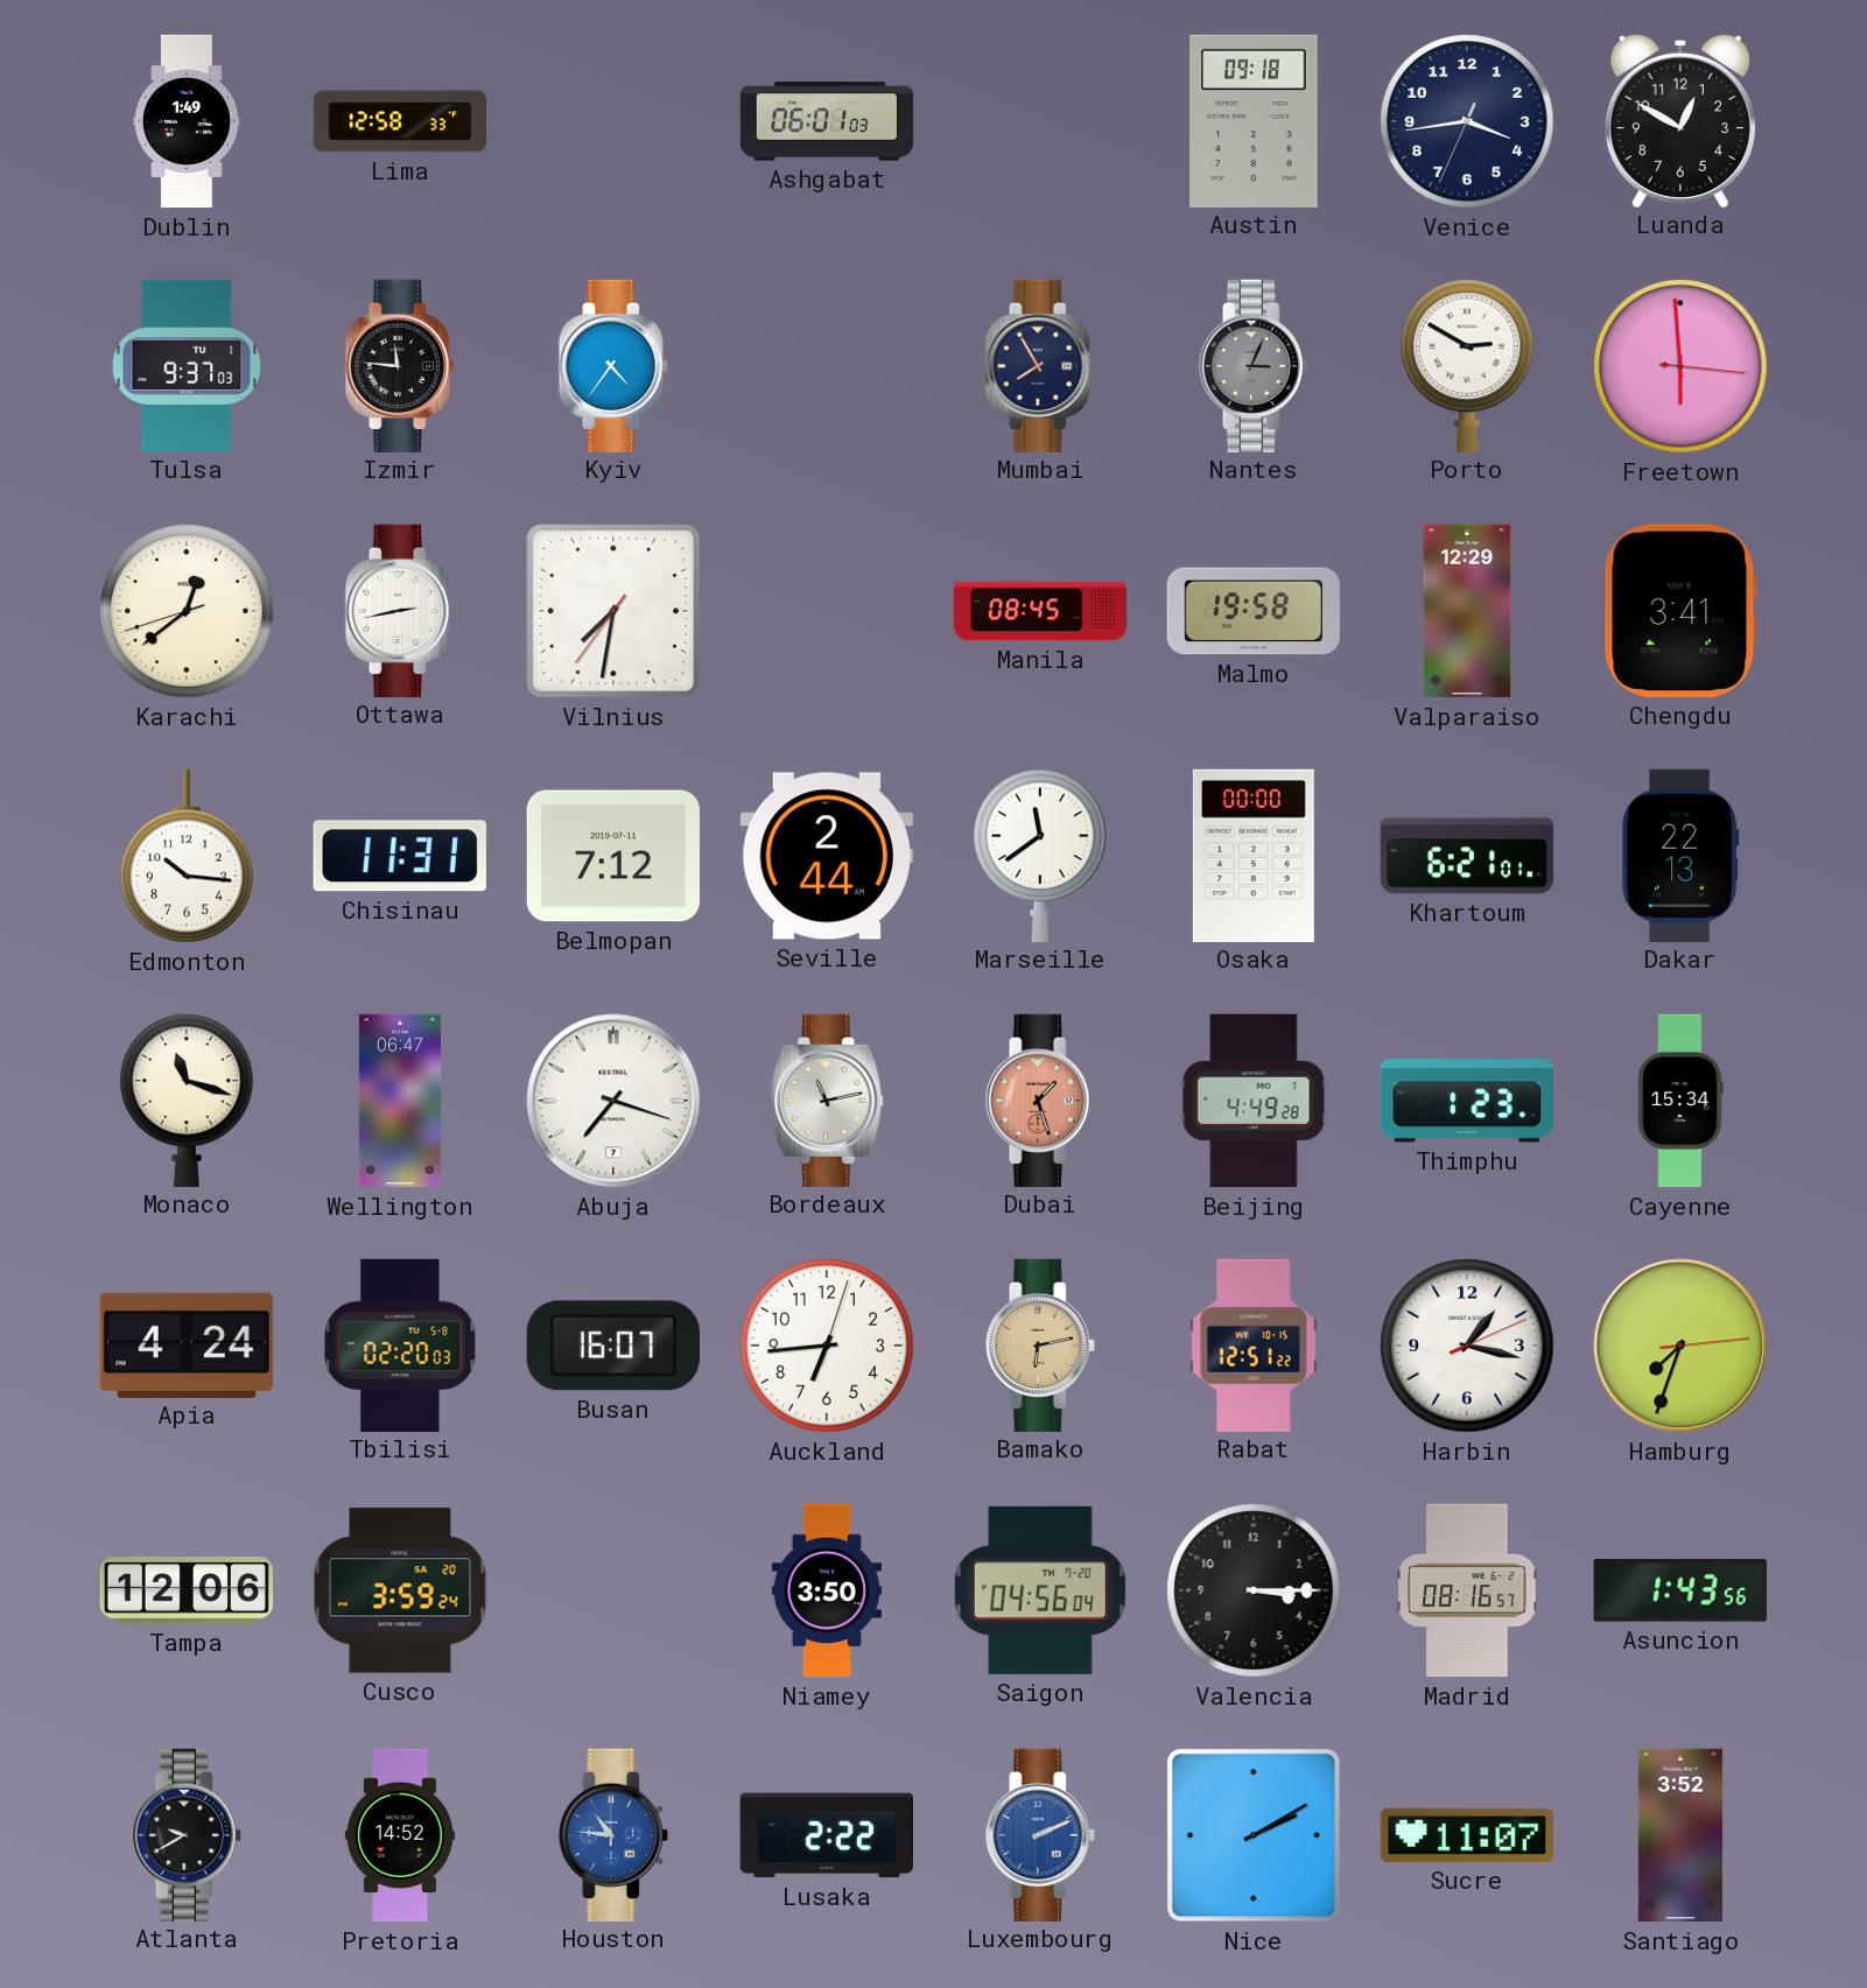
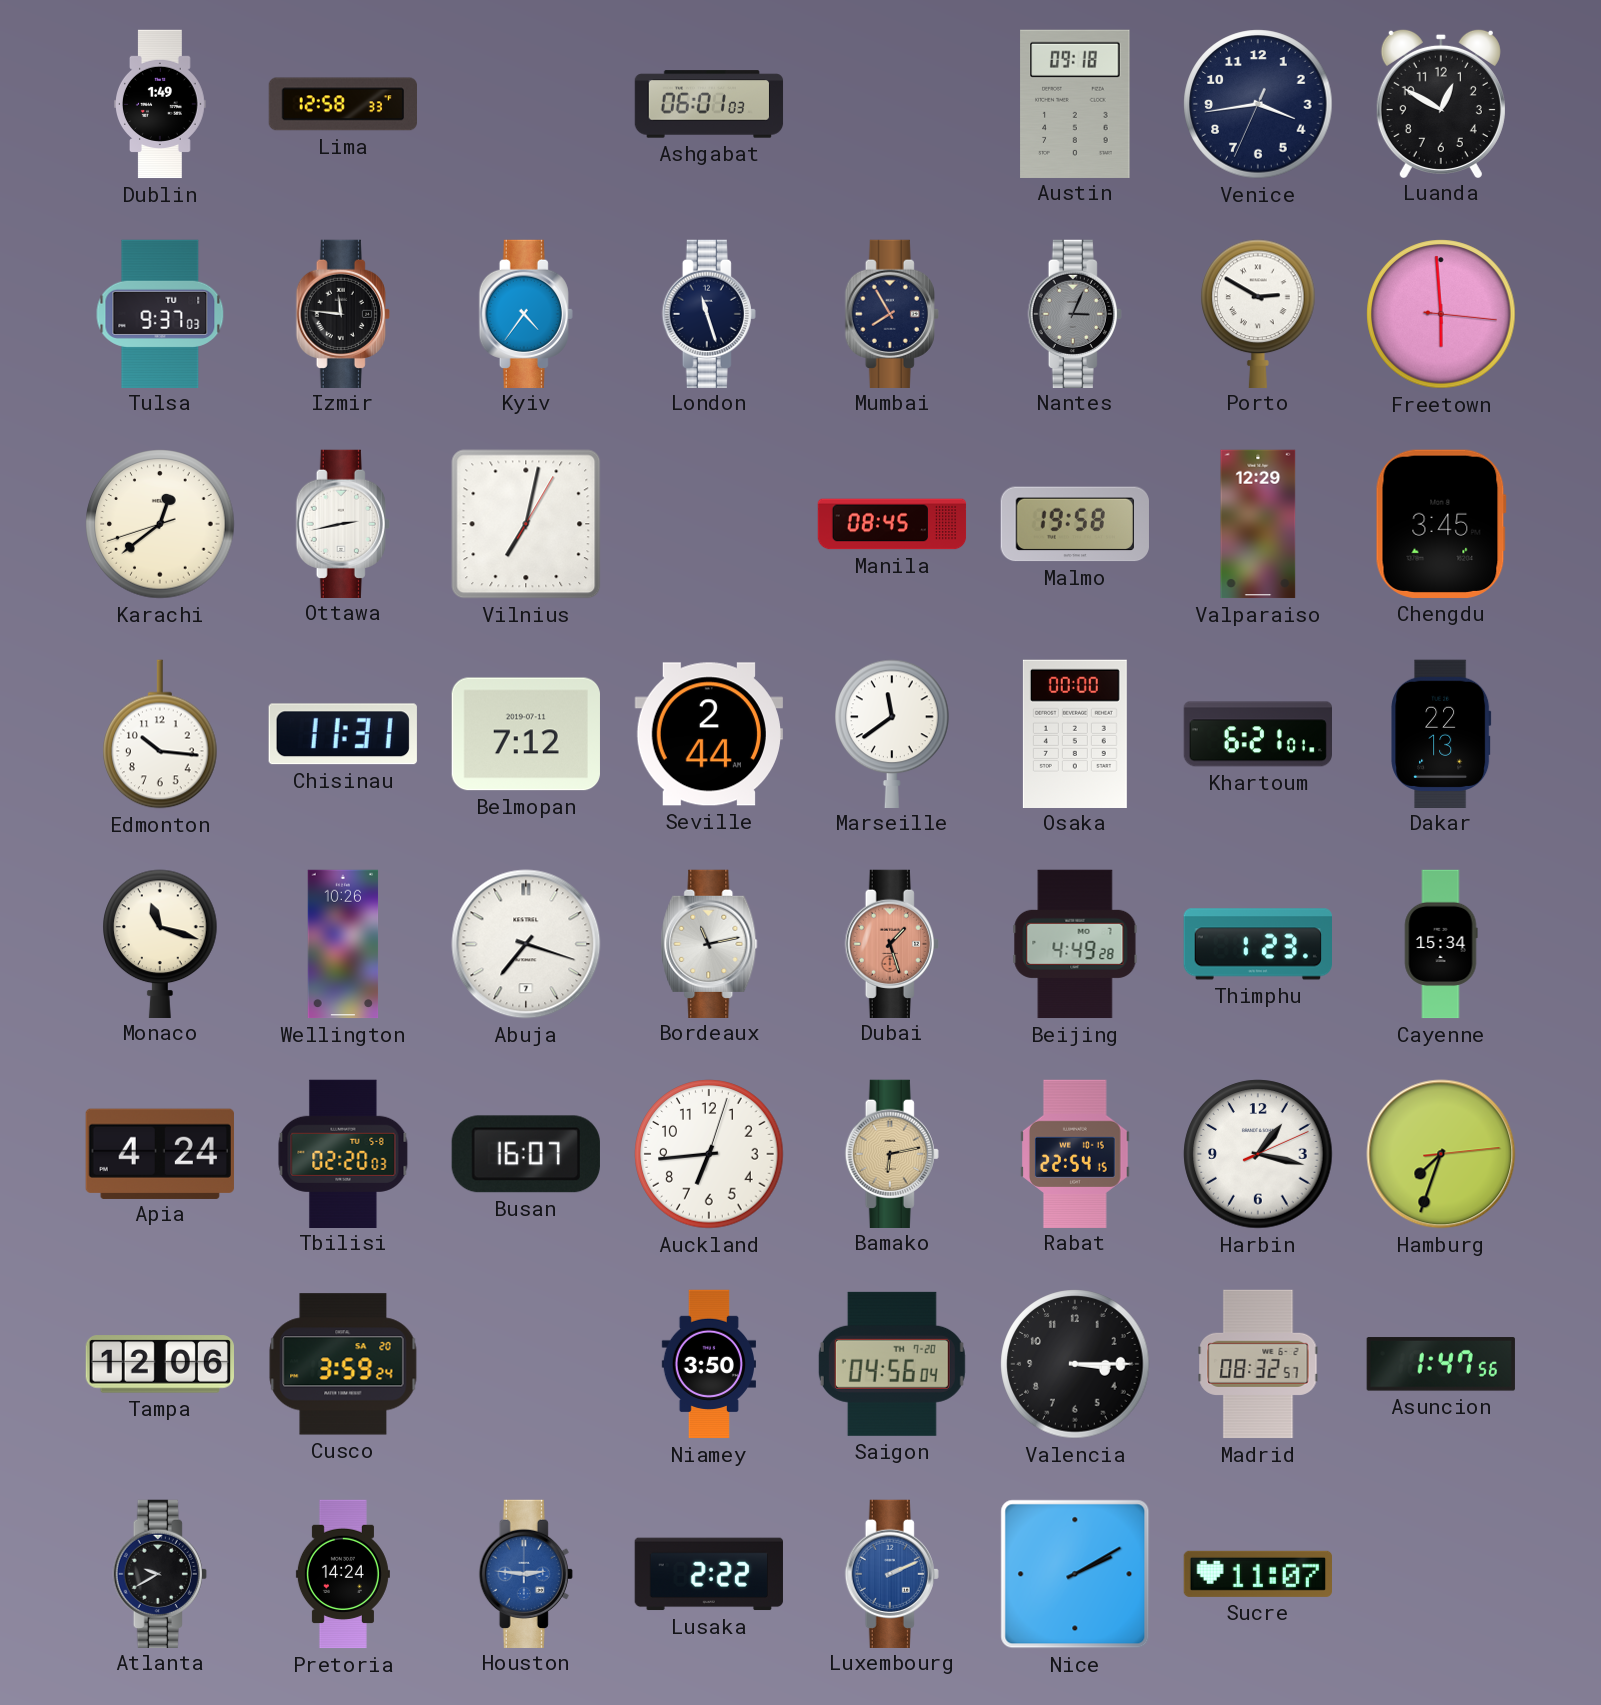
London: none -> 11:27 (709, 313)
Vilnius: 7:31 -> 7:02 (526, 524)
Chengdu: 3:41 -> 3:45 (1441, 524)
Wellington: 06:47 -> 10:26 (343, 944)
Rabat: 12:51 -> 22:54 (1076, 1153)
Madrid: 08:16 -> 08:32 (1258, 1364)
Asuncion: 1:43 -> 1:47 (1441, 1364)
Pretoria: 14:52 -> 14:24 (343, 1574)
Houston: 10:46 -> 2:46 (526, 1573)
Santiago: 3:52 -> none (1680, 1835)
